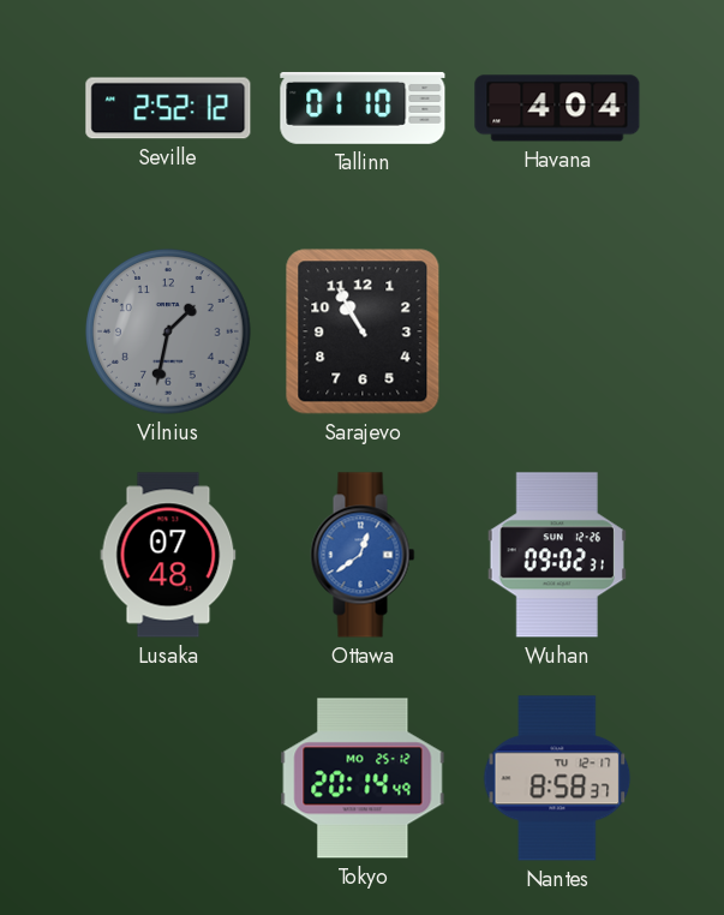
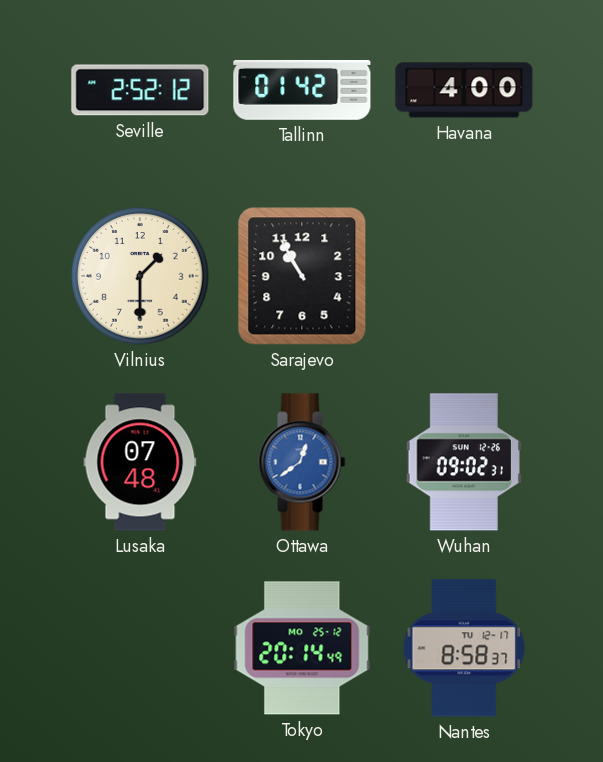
Tallinn: 01:10 -> 01:42 (302, 90)
Havana: 4:04 -> 4:00 (464, 90)
Vilnius: 1:32 -> 1:30 (140, 276)
Vilnius dial: grey -> cream (140, 276)
